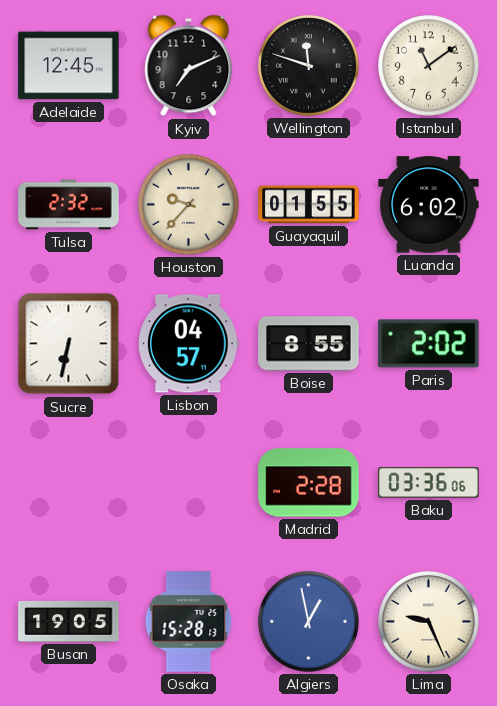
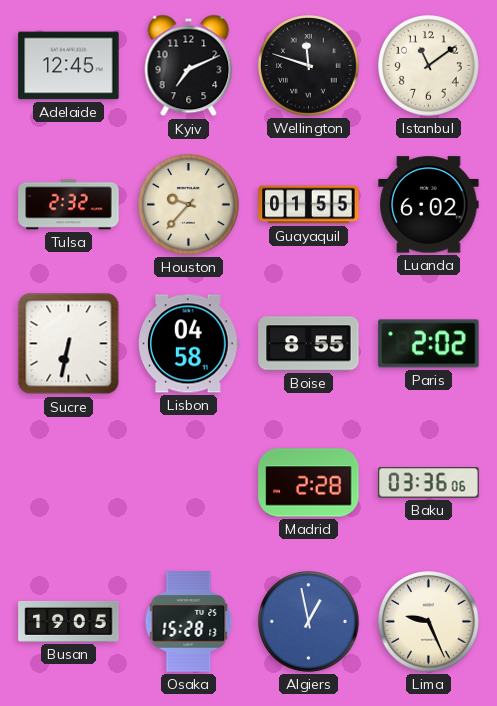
Lisbon: 04:57 -> 04:58 (189, 344)
